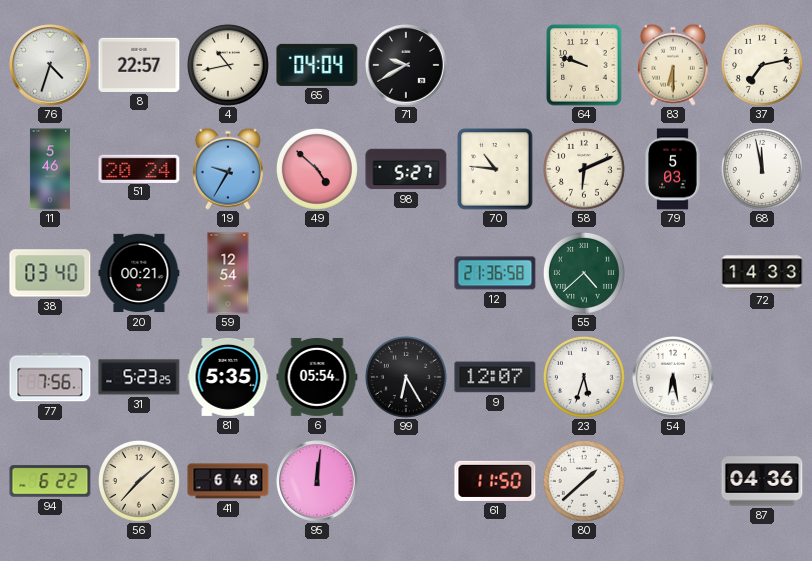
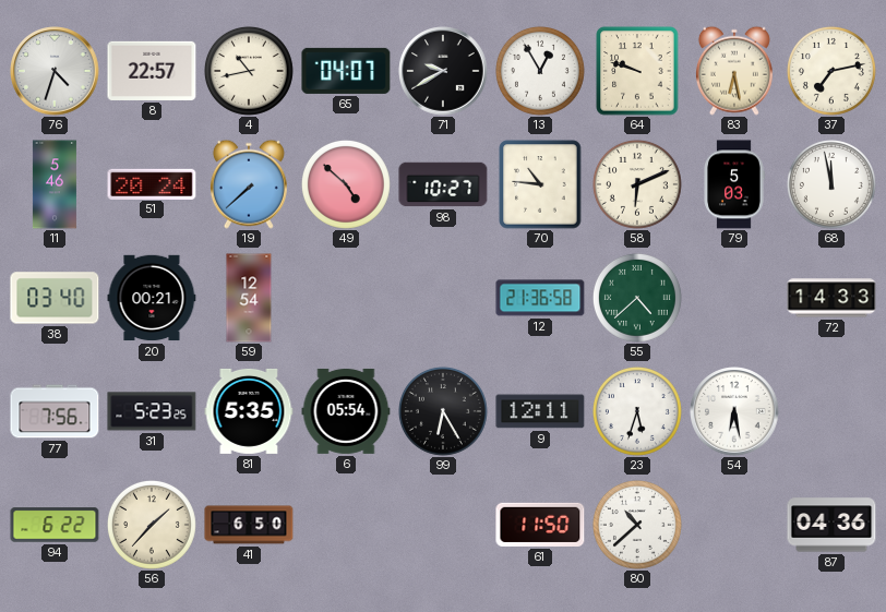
65: 04:04 -> 04:07 (346, 71)
13: none -> 12:55 (540, 71)
83: 6:30 -> 6:28 (734, 71)
19: 9:35 -> 7:38 (249, 184)
98: 5:27 -> 10:27 (443, 184)
9: 12:07 -> 12:11 (540, 411)
41: 6:48 -> 6:50 (249, 525)
95: 12:01 -> none (317, 481)
80: 1:38 -> 10:38 (637, 525)
